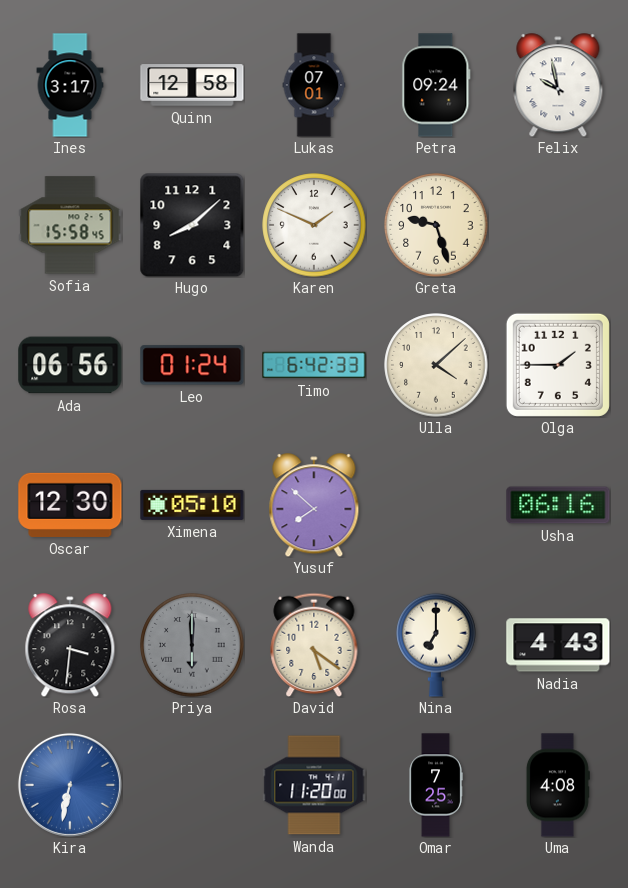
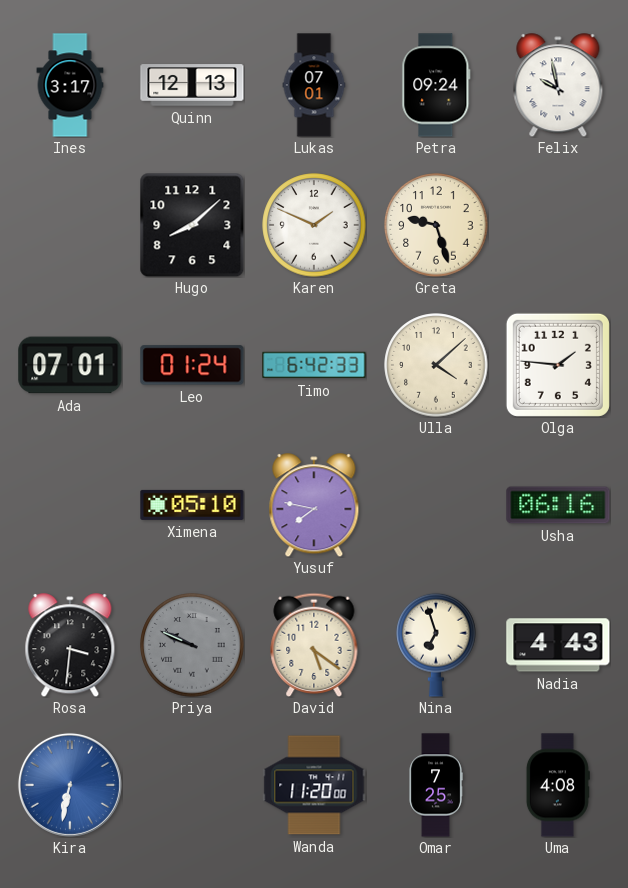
Quinn: 12:58 -> 12:13 (192, 85)
Sofia: 15:58 -> none (70, 225)
Ada: 06:56 -> 07:01 (70, 365)
Olga: 1:45 -> 1:46 (558, 365)
Oscar: 12:30 -> none (70, 505)
Yusuf: 7:52 -> 7:47 (314, 505)
Priya: 6:00 -> 9:49 (192, 645)
Nina: 7:00 -> 6:57 (436, 645)
